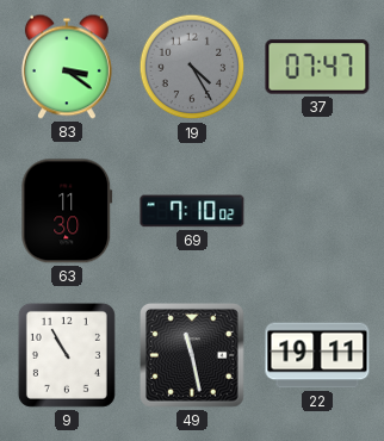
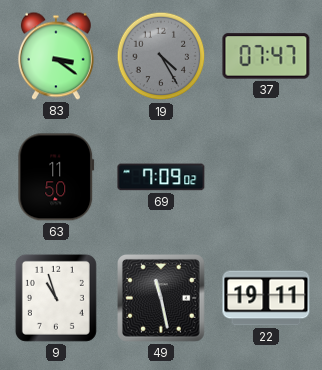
63: 11:30 -> 11:50 (56, 177)
69: 7:10 -> 7:09 (161, 177)
9: 10:55 -> 10:57 (56, 298)
